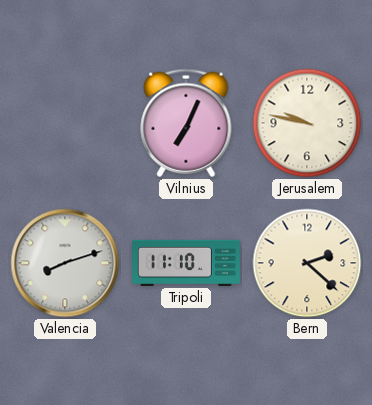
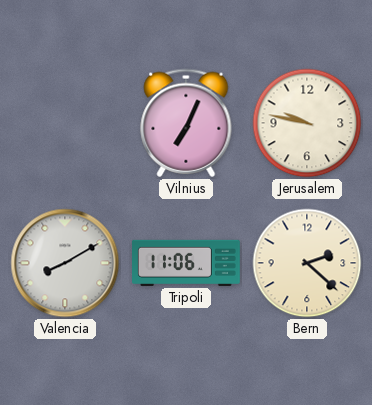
Valencia: 8:12 -> 8:10 (65, 263)
Tripoli: 11:10 -> 11:06 (187, 263)
